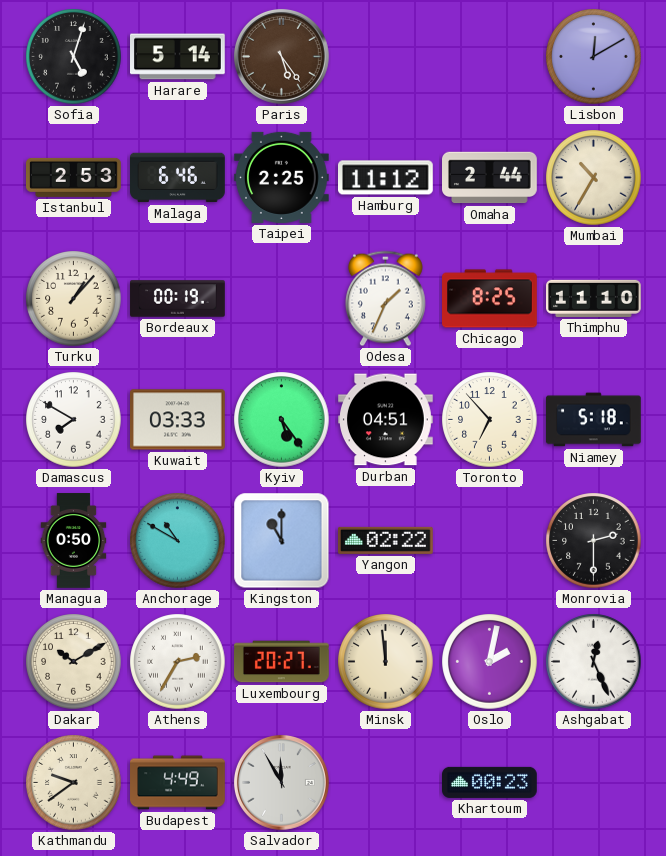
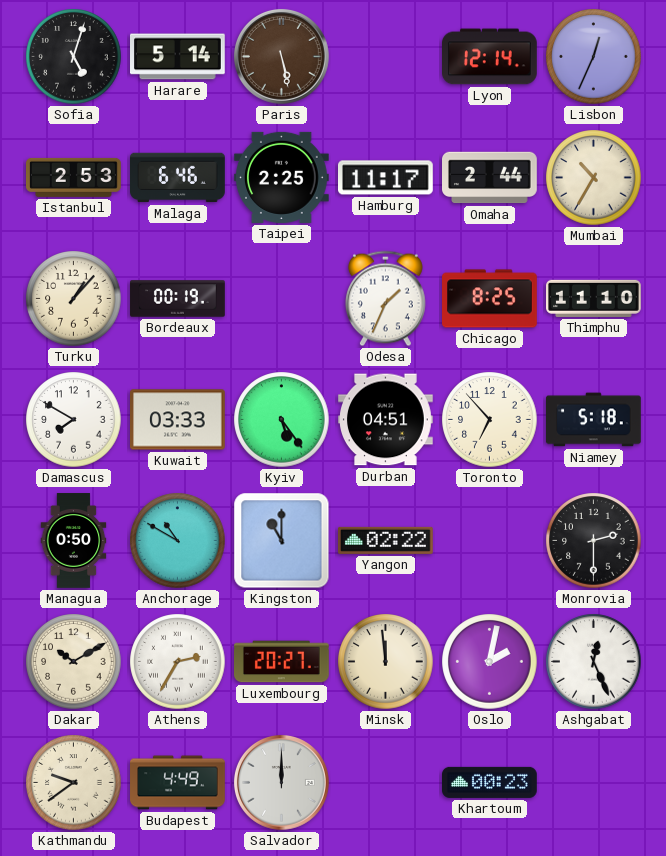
Paris: 5:24 -> 5:28 (281, 56)
Lyon: none -> 12:14 (490, 57)
Lisbon: 12:10 -> 12:34 (594, 57)
Hamburg: 11:12 -> 11:17 (386, 178)
Salvador: 11:55 -> 12:00 (281, 782)
